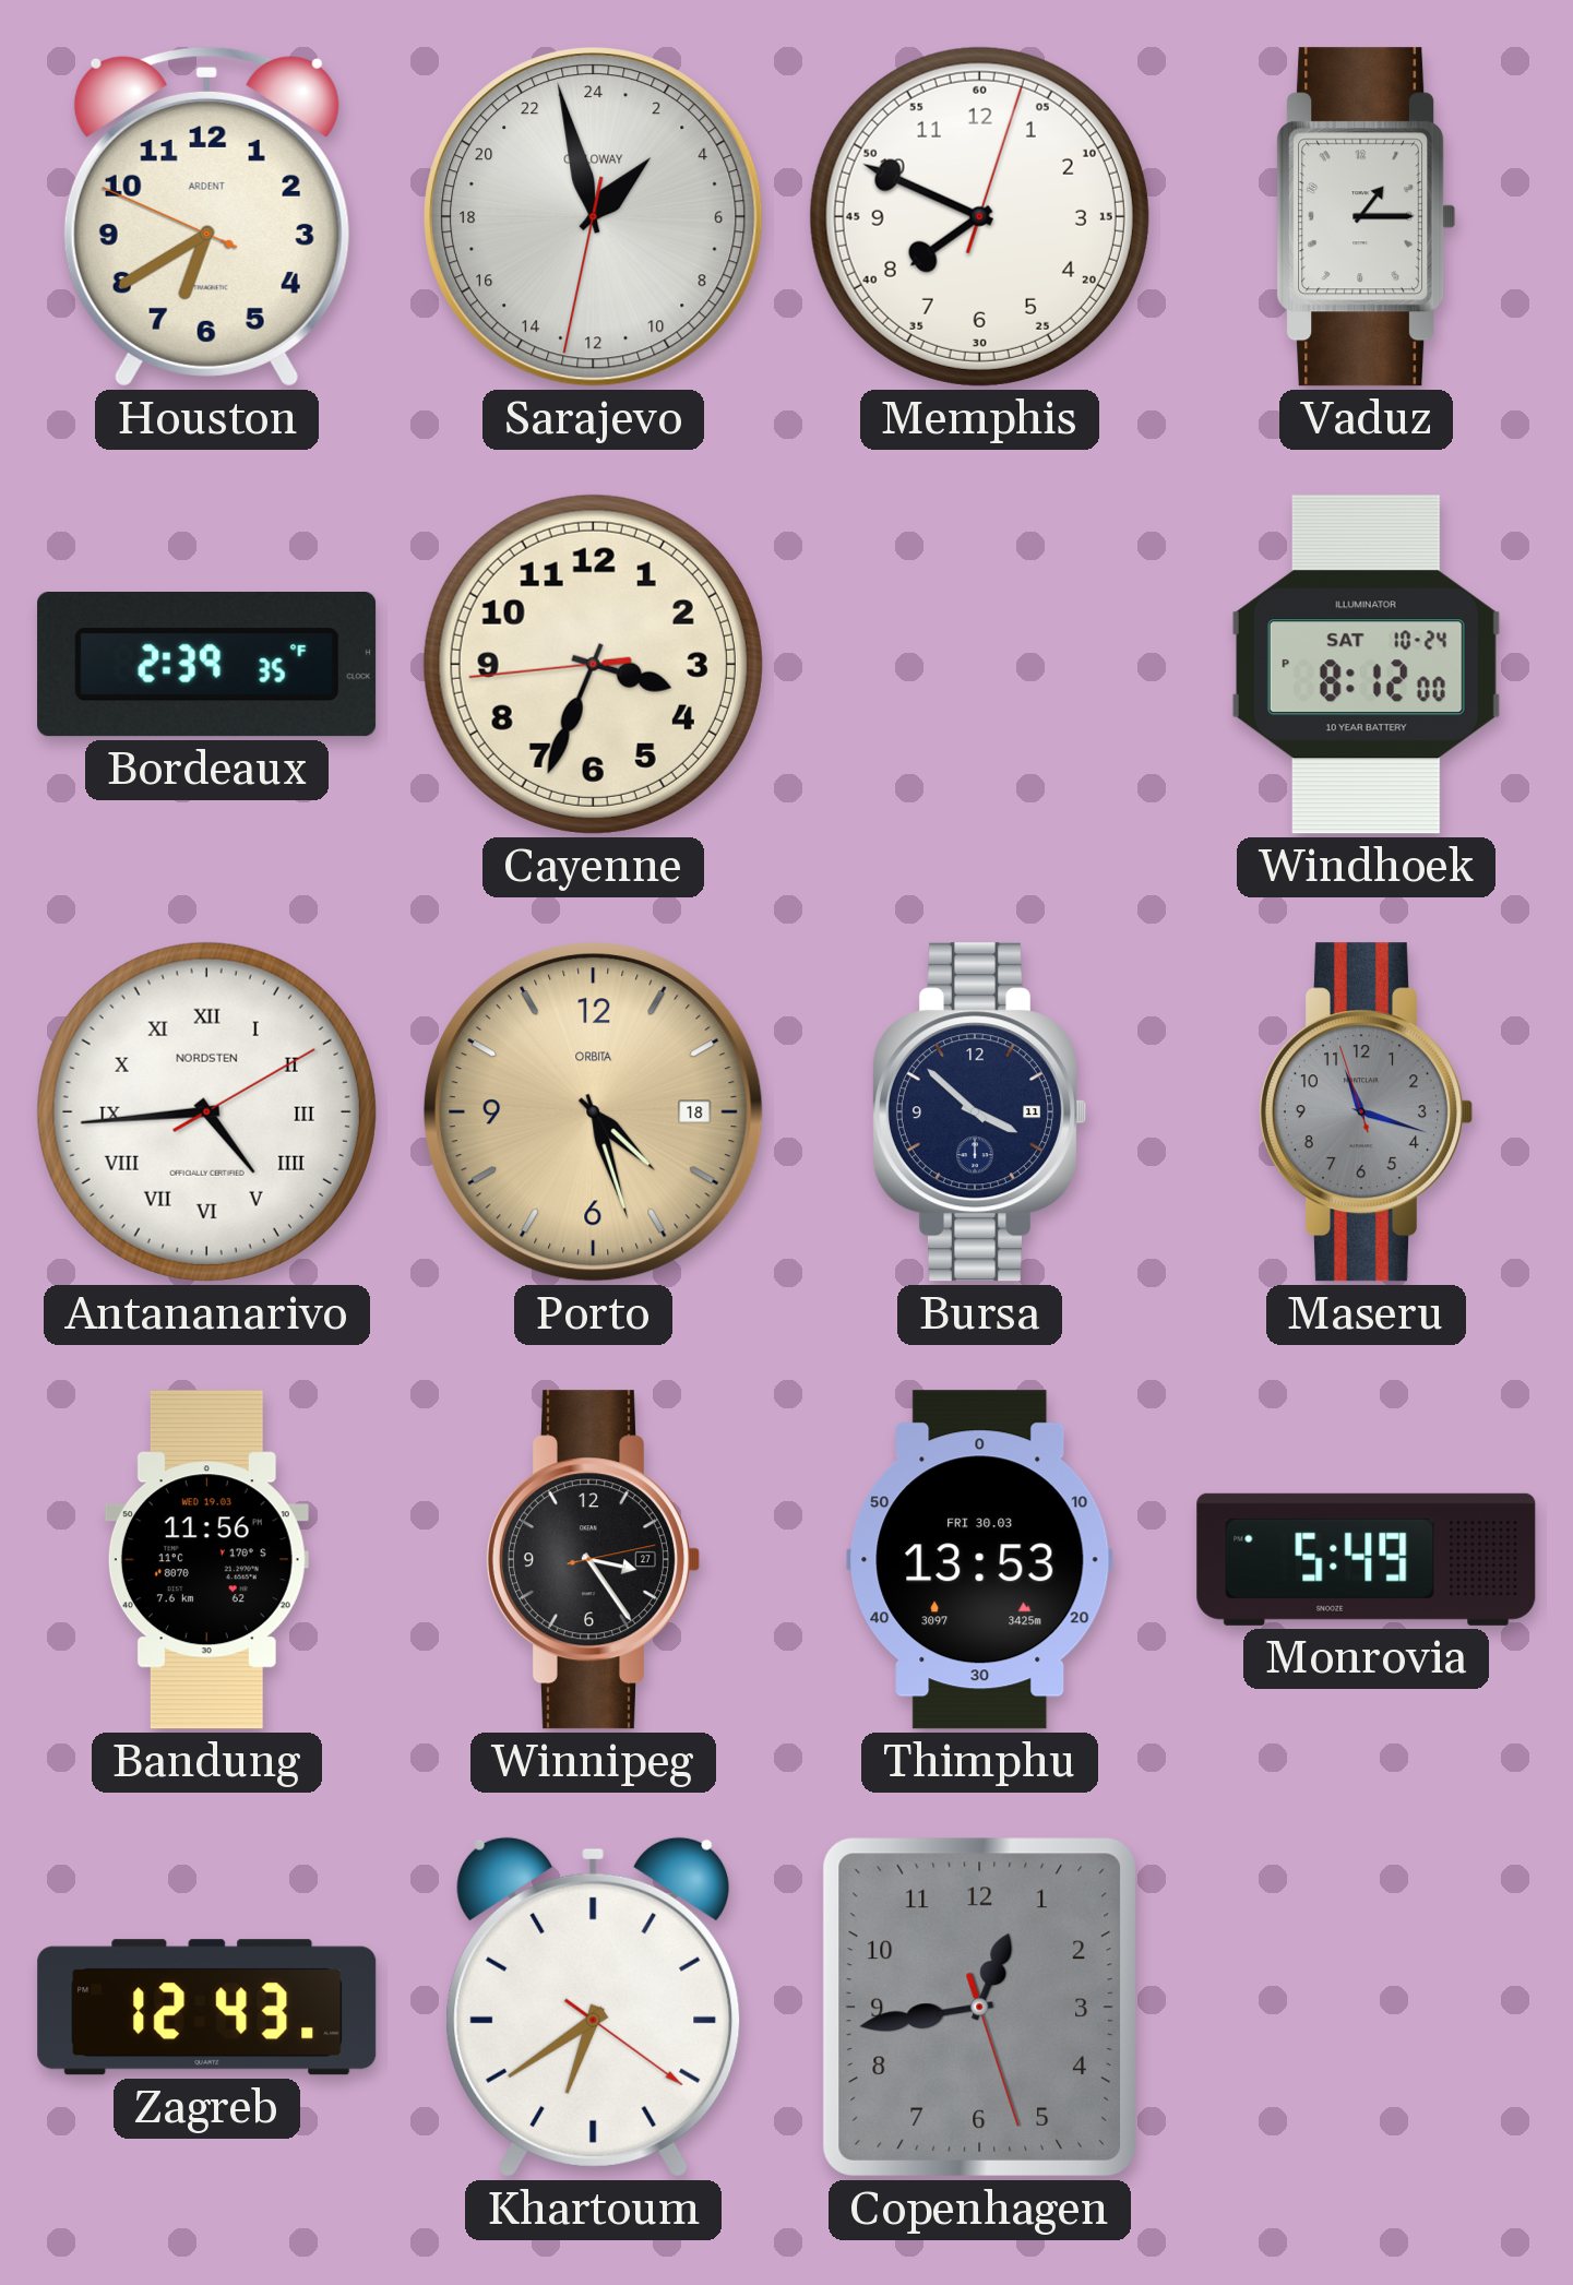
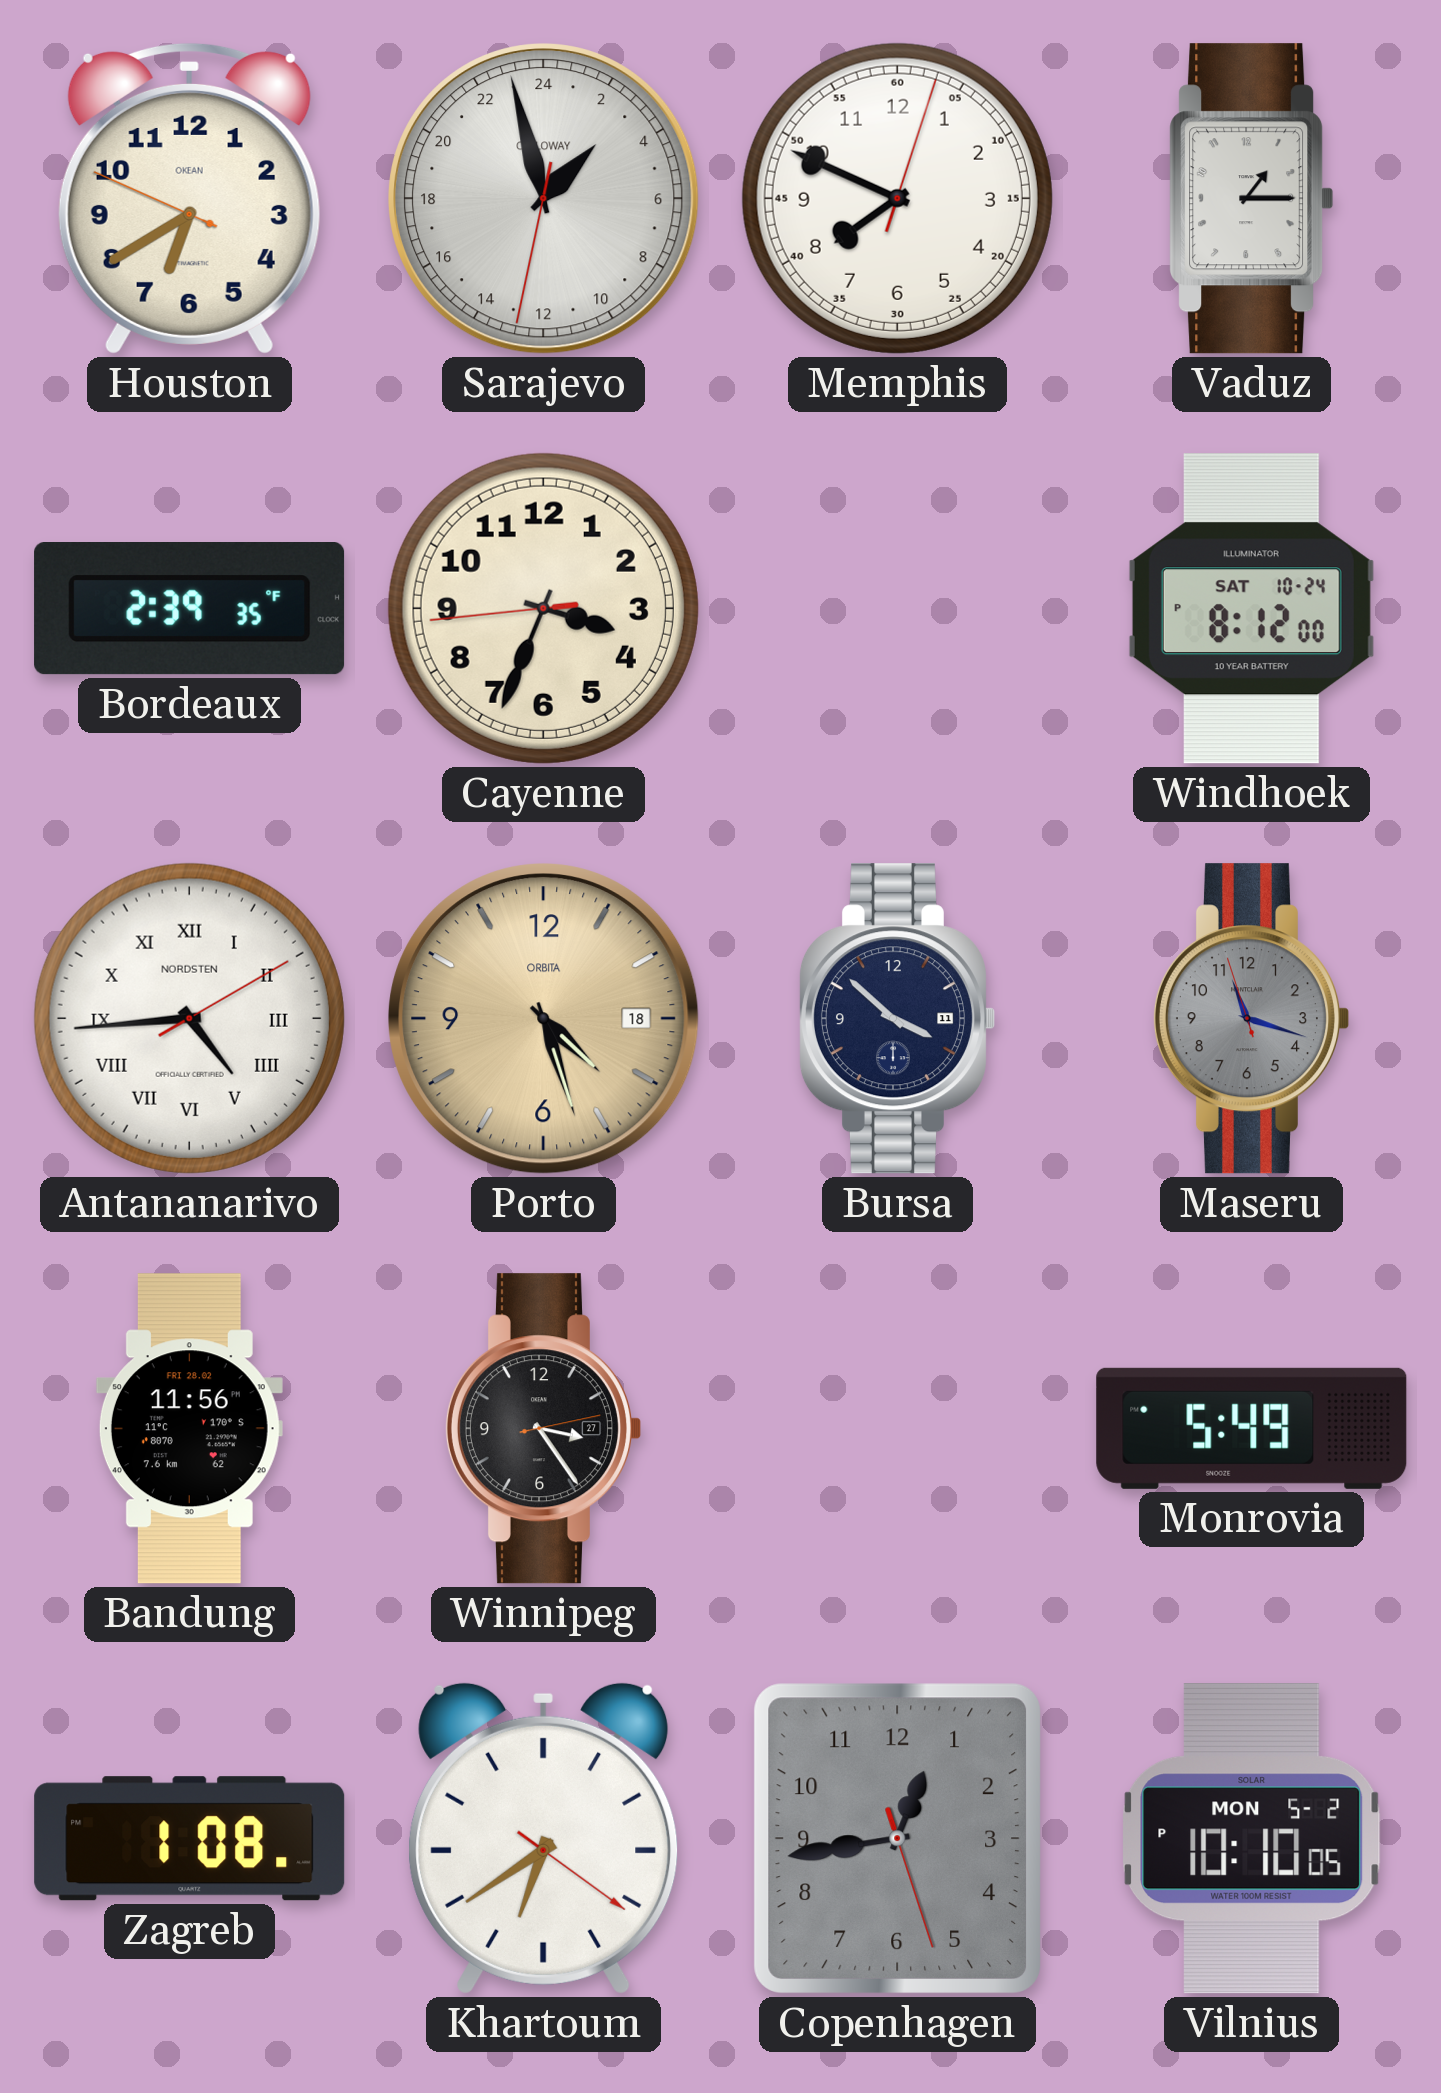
Houston brand: ARDENT -> OKEAN (189, 198)
Bandung date: WED 19.03 -> FRI 28.02 (189, 1429)
Thimphu: 13:53 -> none (980, 1560)
Zagreb: 12:43 -> 1:08 (190, 1839)
Vilnius: none -> 10:10 (1252, 1839)
